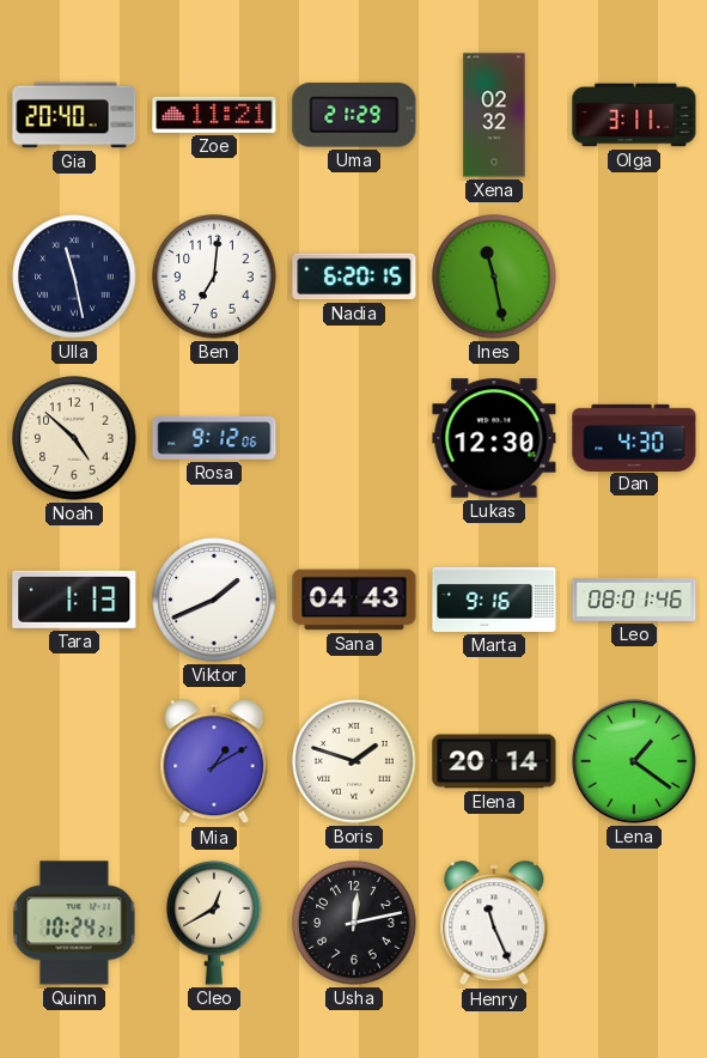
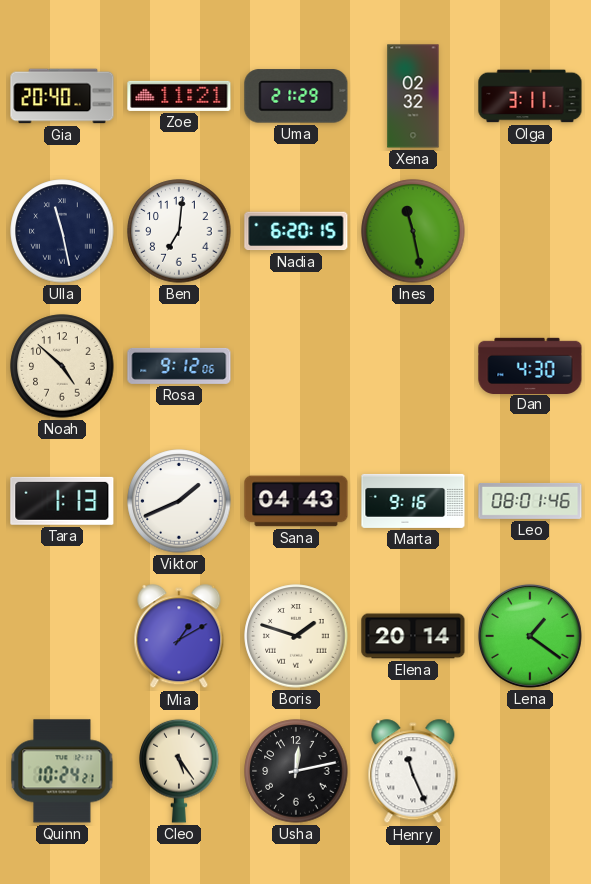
Lukas: 12:30 -> none (494, 438)
Cleo: 12:40 -> 5:24 (179, 771)
